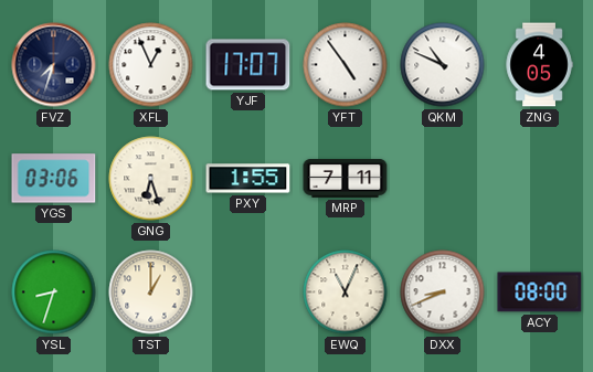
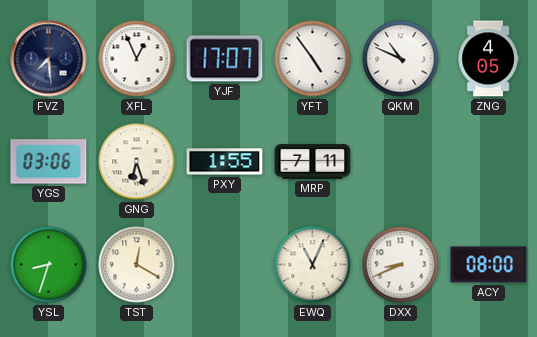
FVZ: 7:33 -> 7:29 (49, 59)
TST: 1:00 -> 12:20 (137, 265)
